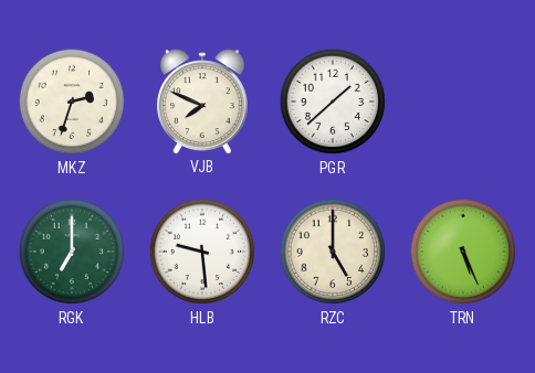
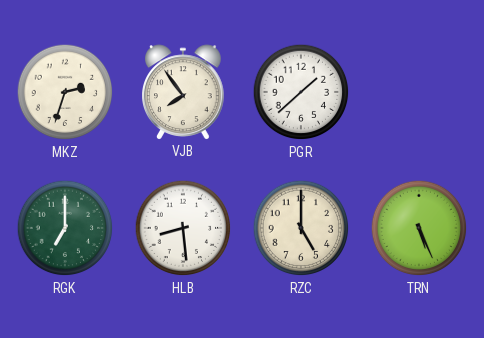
VJB: 7:49 -> 7:54 (184, 92)
HLB: 9:29 -> 8:29 (183, 228)
